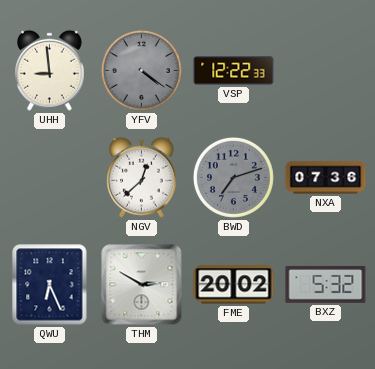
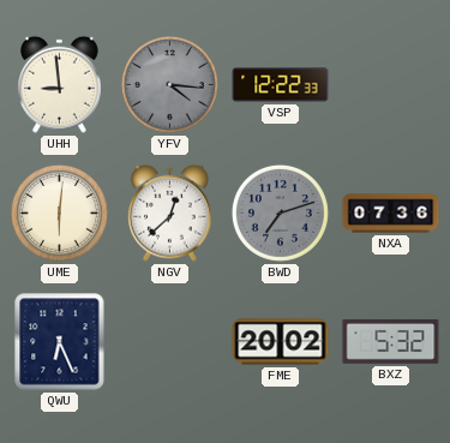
YFV: 4:21 -> 4:16 (169, 84)
UME: none -> 6:01 (59, 212)
THM: 2:50 -> none (142, 285)
